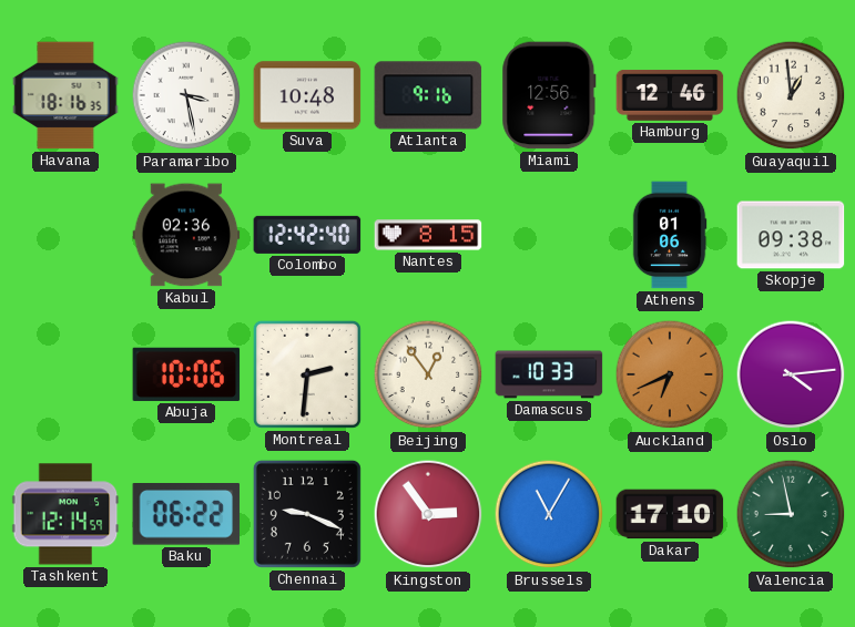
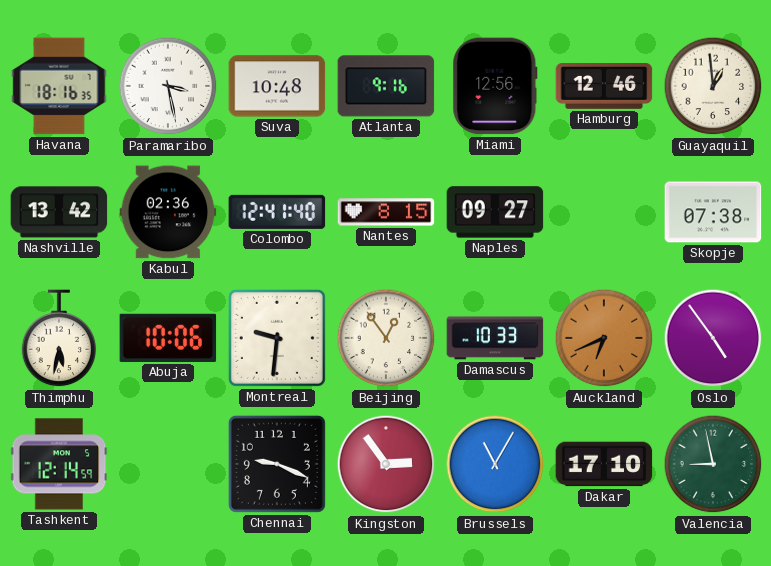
Nashville: none -> 13:42 (59, 212)
Colombo: 12:42 -> 12:41 (277, 212)
Naples: none -> 09:27 (495, 212)
Athens: 01:06 -> none (670, 235)
Skopje: 09:38 -> 07:38 (713, 212)
Thimphu: none -> 5:32 (59, 339)
Montreal: 2:31 -> 9:31 (277, 338)
Oslo: 4:14 -> 4:54 (713, 338)
Baku: 06:22 -> none (186, 515)
